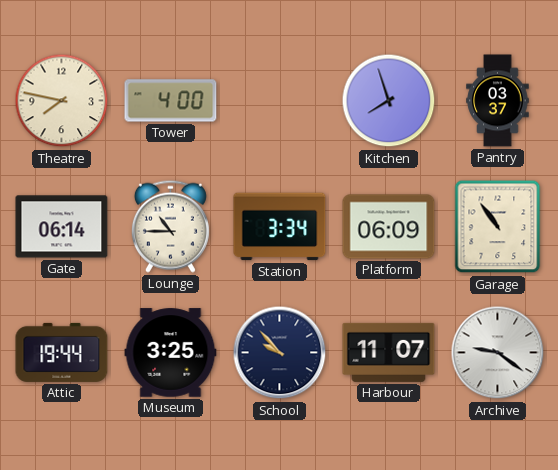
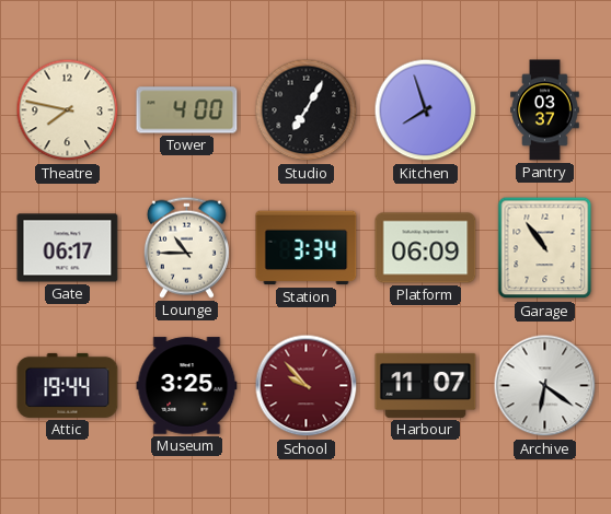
Studio: none -> 7:05 (307, 110)
Gate: 06:14 -> 06:17 (68, 248)
School dial: navy -> burgundy (307, 386)
Archive: 9:21 -> 6:21 (545, 386)
